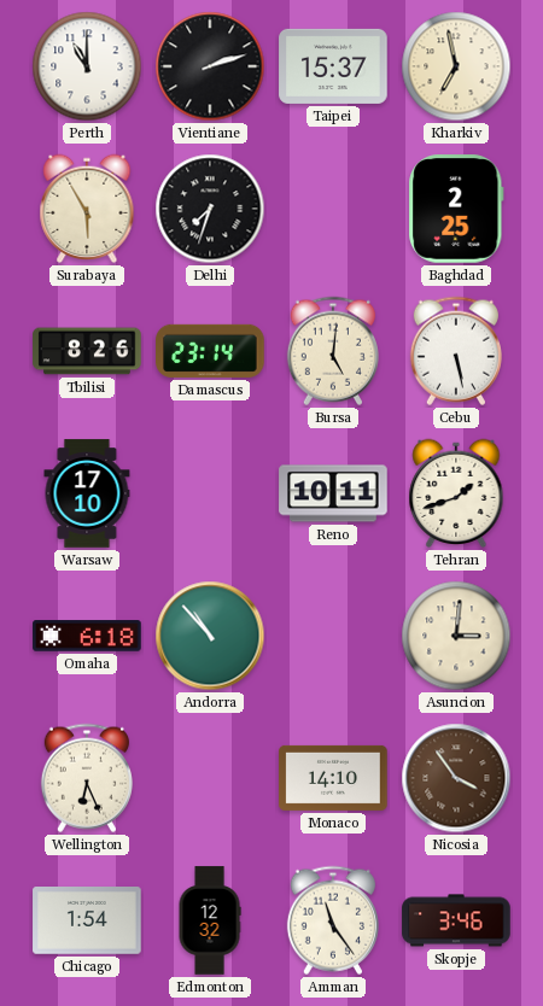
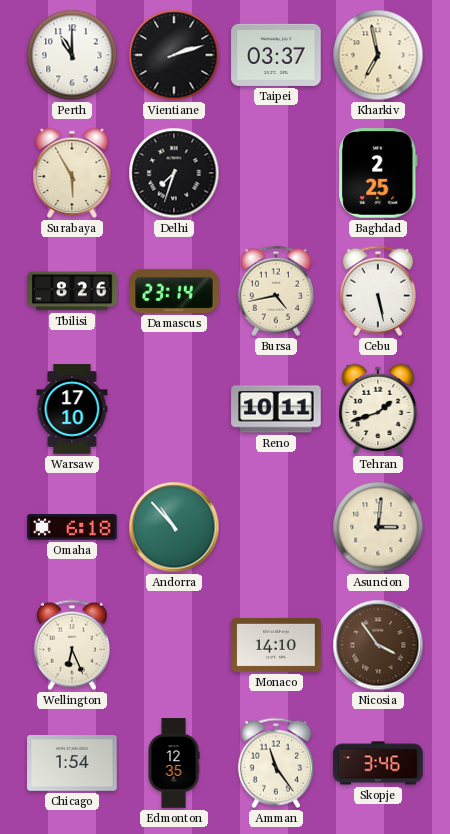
Taipei: 15:37 -> 03:37 (276, 55)
Bursa: 5:01 -> 4:43 (276, 291)
Edmonton: 12:32 -> 12:35 (174, 763)
